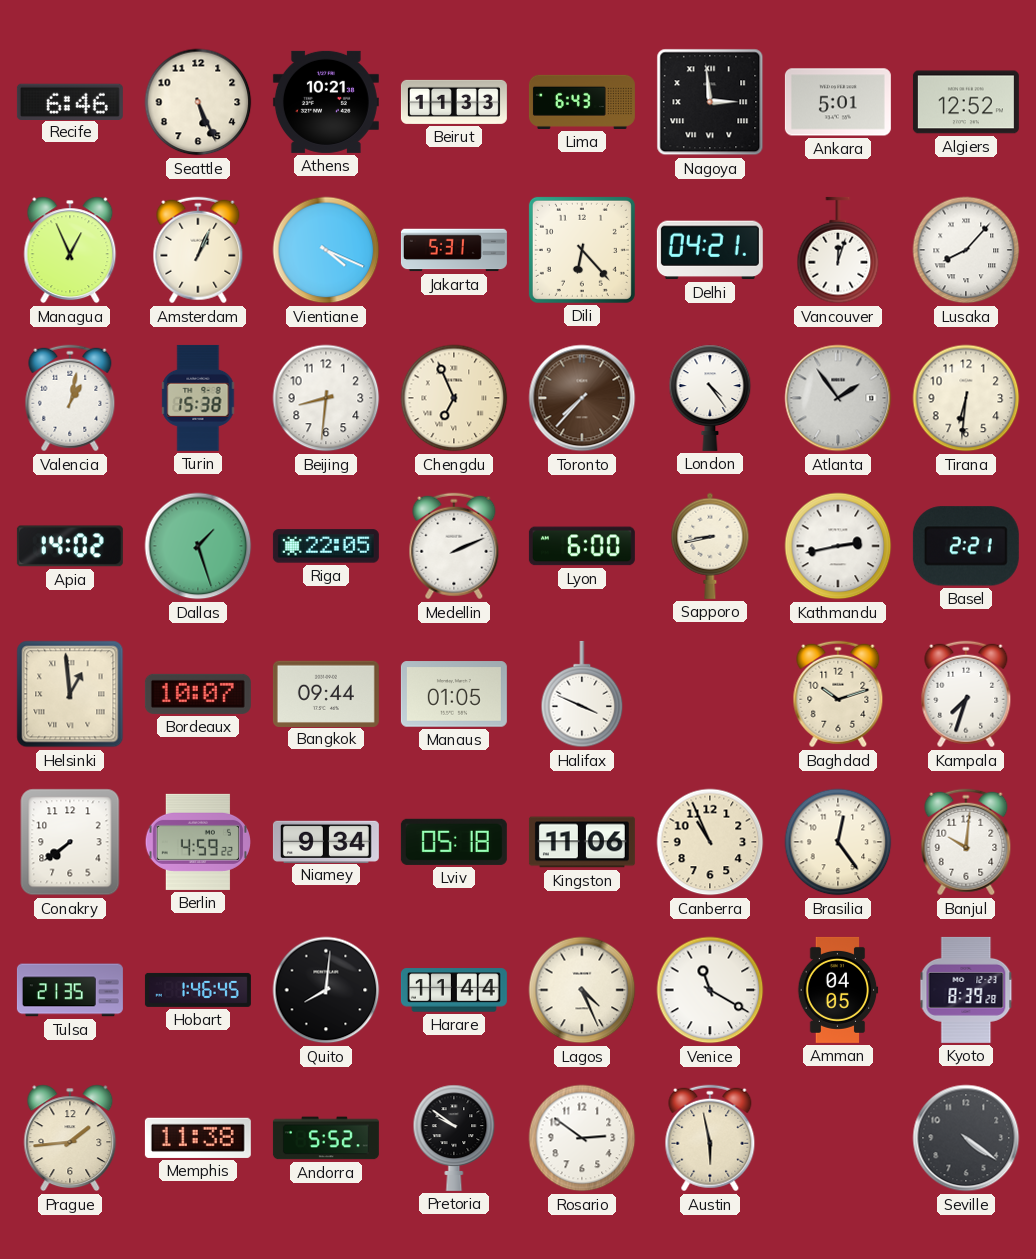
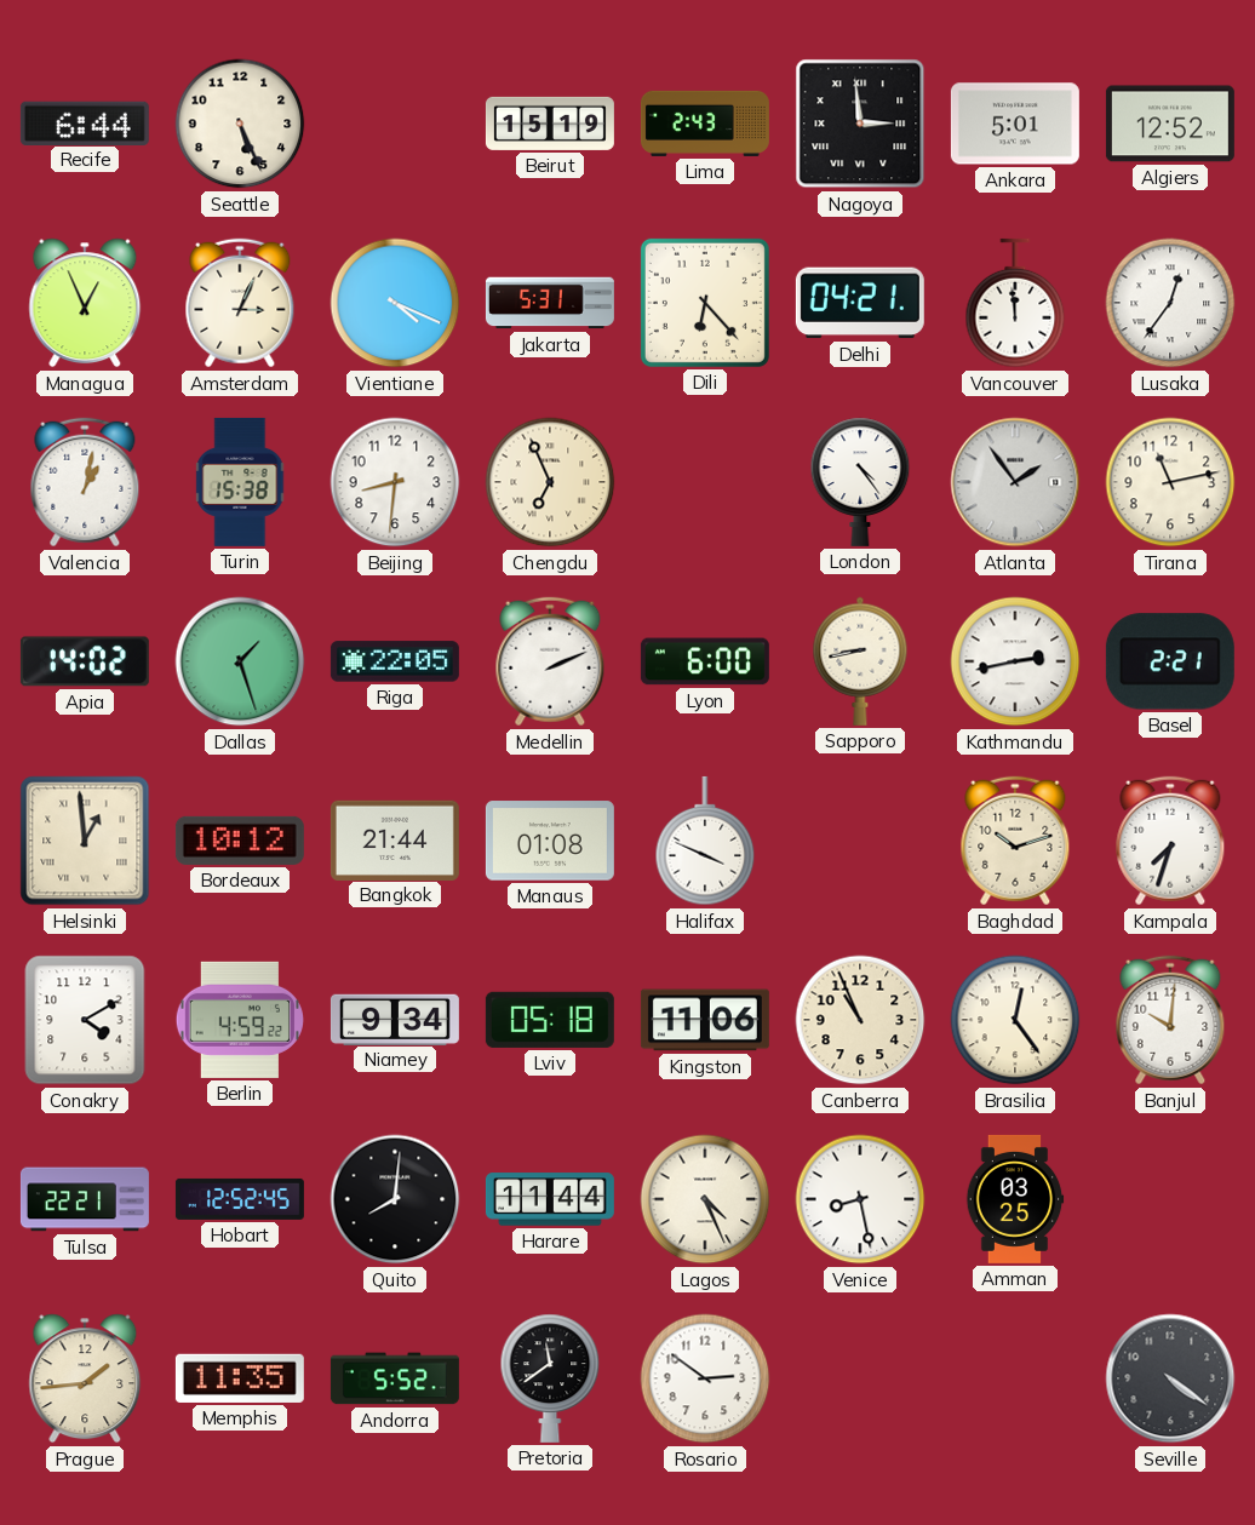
Recife: 6:46 -> 6:44 (85, 122)
Athens: 10:21 -> none (326, 102)
Beirut: 11:33 -> 15:19 (550, 124)
Lima: 6:43 -> 2:43 (705, 124)
Amsterdam: 1:04 -> 3:04 (240, 303)
Vancouver: 12:03 -> 11:59 (1015, 303)
Lusaka: 8:07 -> 12:36 (1170, 303)
Toronto: 7:37 -> none (582, 398)
Tirana: 6:31 -> 11:13 (1170, 482)
Bordeaux: 10:07 -> 10:12 (240, 841)
Bangkok: 09:44 -> 21:44 (395, 839)
Manaus: 01:05 -> 01:08 (550, 841)
Conakry: 7:39 -> 4:10 (85, 1020)
Tulsa: 21:35 -> 22:21 (85, 1199)
Hobart: 1:46 -> 12:52 (240, 1199)
Venice: 11:20 -> 8:28 (860, 1199)
Amman: 04:05 -> 03:25 (1015, 1199)
Kyoto: 8:39 -> none (966, 990)
Memphis: 11:38 -> 11:35 (240, 1378)
Pretoria: 9:51 -> 11:39 (550, 1378)
Austin: 5:58 -> none (710, 1138)
